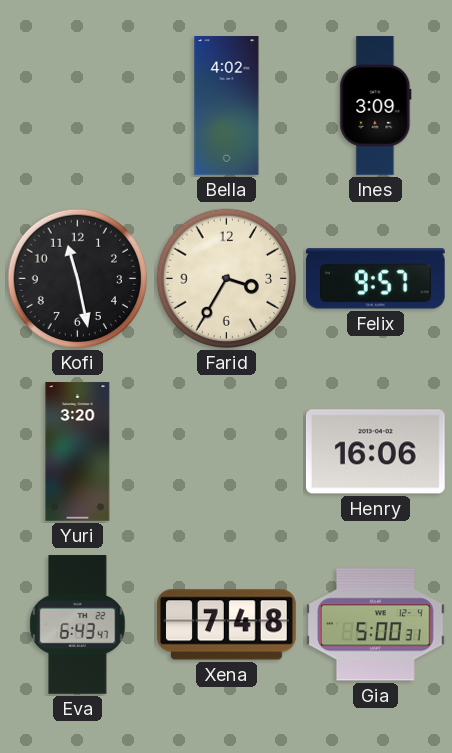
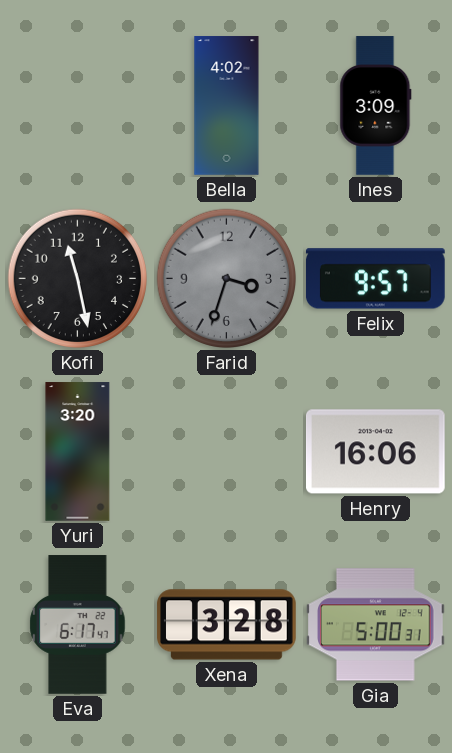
Farid: 3:35 -> 3:33 (227, 279)
Farid dial: cream -> grey (227, 279)
Eva: 6:43 -> 6:17 (78, 625)
Xena: 7:48 -> 3:28 (227, 625)
